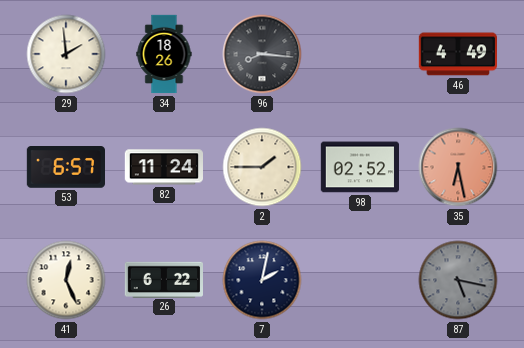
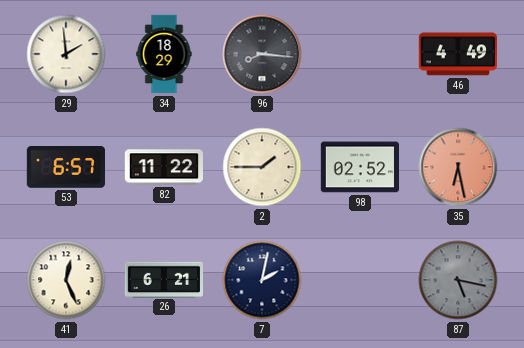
34: 18:26 -> 18:29 (164, 54)
82: 11:24 -> 11:22 (163, 167)
26: 6:22 -> 6:21 (163, 279)
